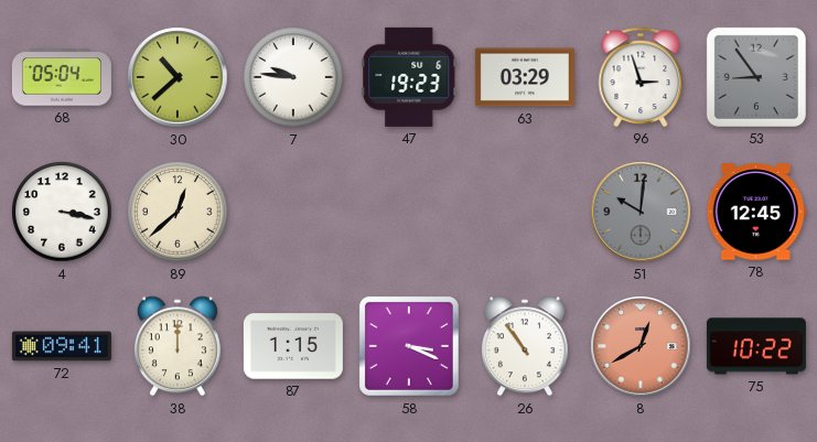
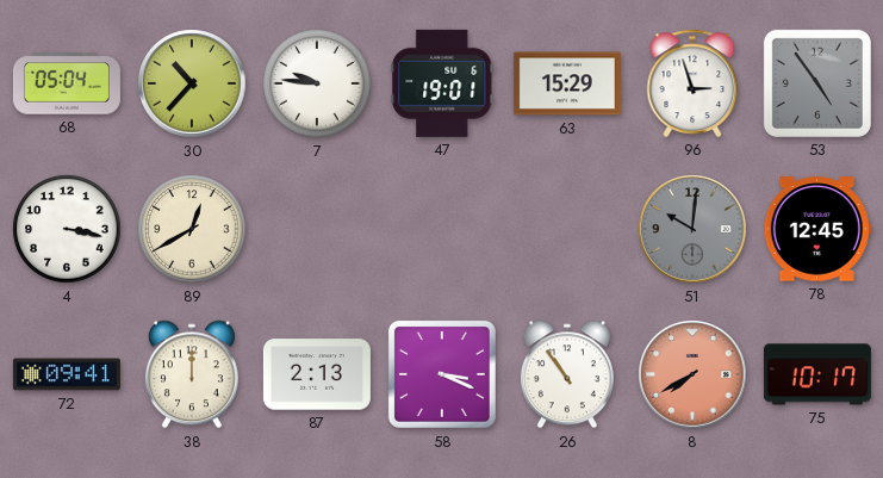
30: 10:38 -> 10:37 (192, 83)
47: 19:23 -> 19:01 (442, 83)
63: 03:29 -> 15:29 (567, 83)
53: 8:54 -> 4:54 (817, 83)
89: 12:38 -> 12:40 (192, 229)
87: 1:15 -> 2:13 (317, 374)
8: 12:40 -> 7:40 (692, 374)
75: 10:22 -> 10:17 (817, 374)
